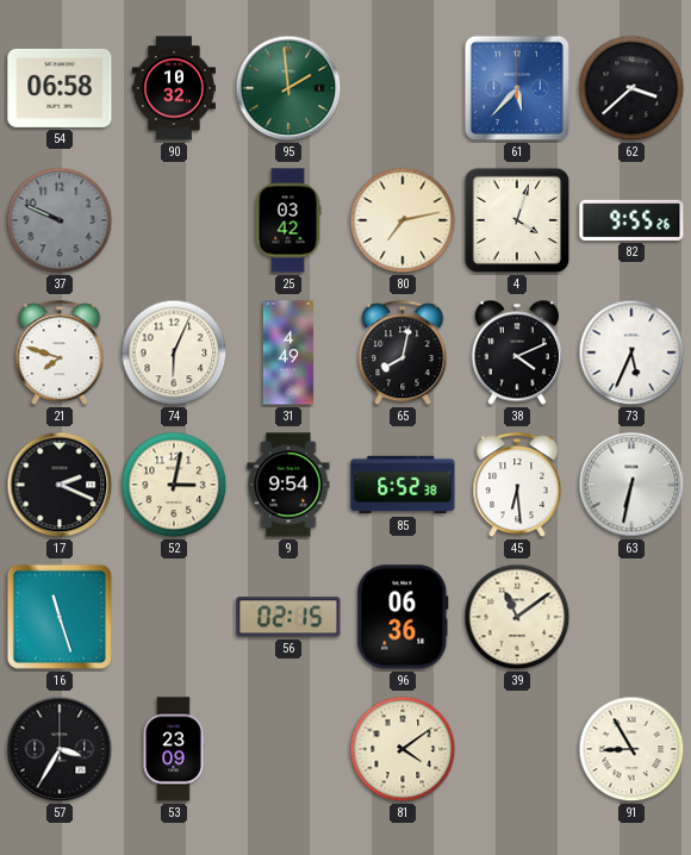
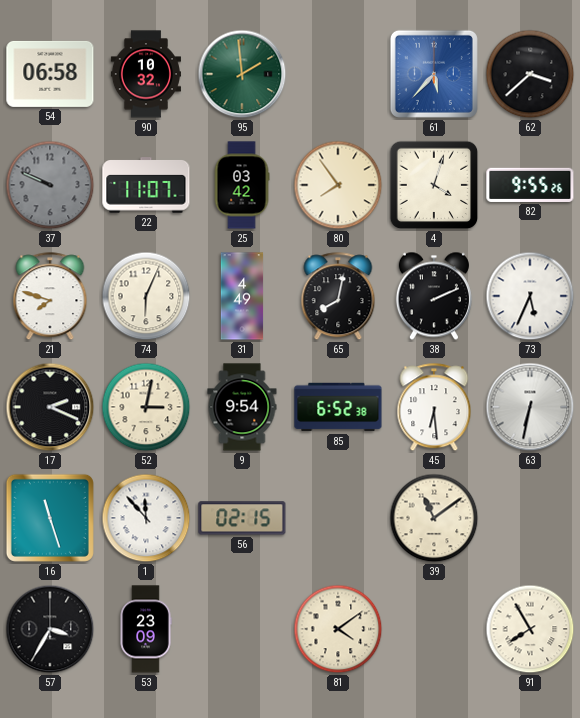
22: none -> 11:07 (146, 185)
80: 7:13 -> 7:54 (338, 185)
38: 4:11 -> 2:11 (434, 296)
1: none -> 11:53 (146, 518)
96: 06:36 -> none (403, 617)
91: 8:55 -> 7:55 (530, 629)
